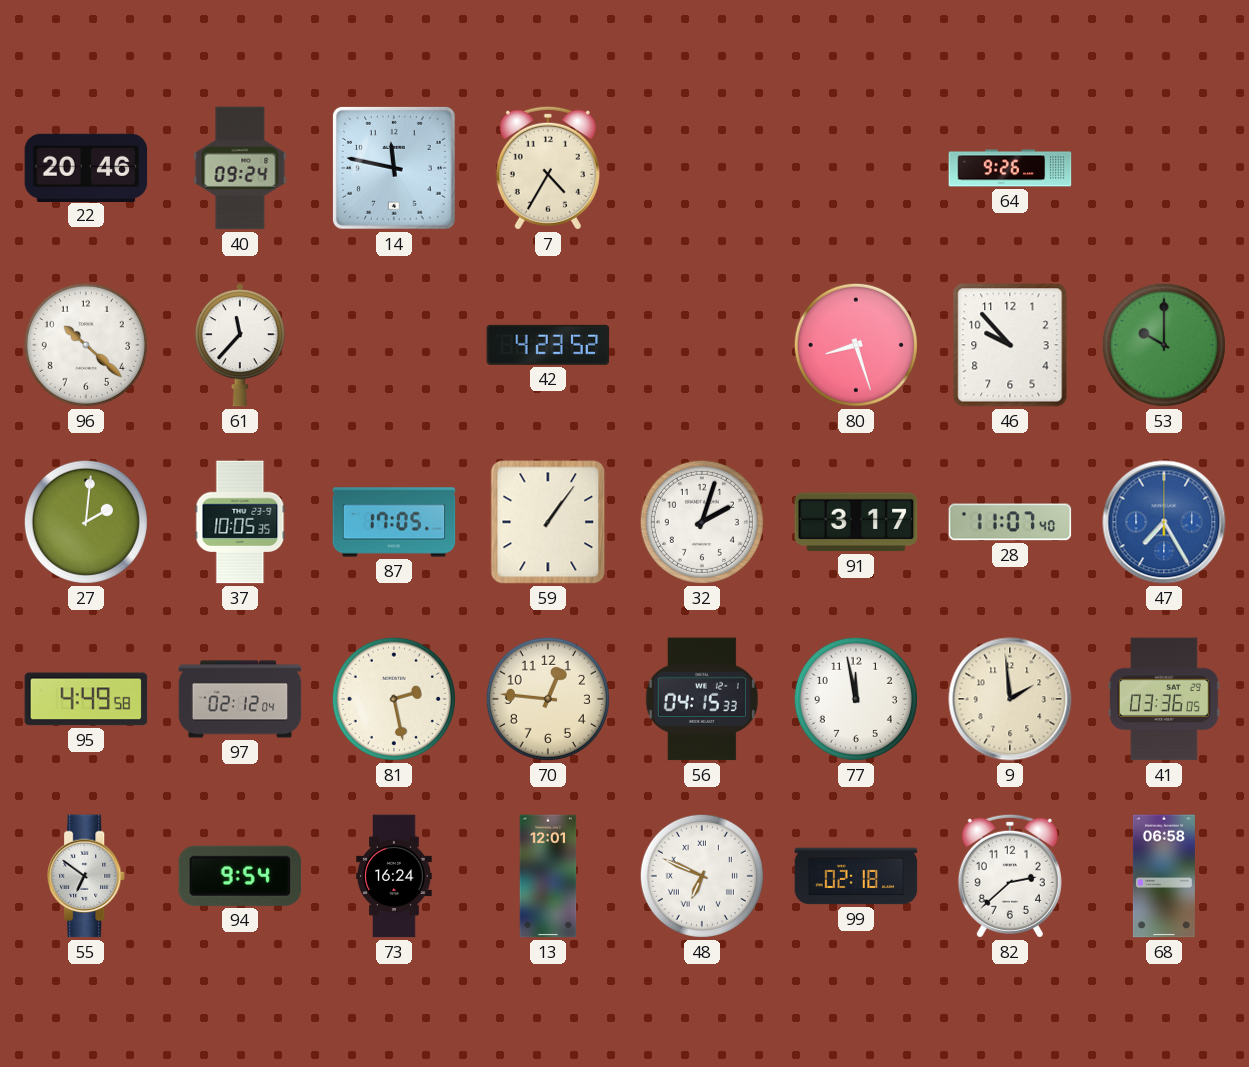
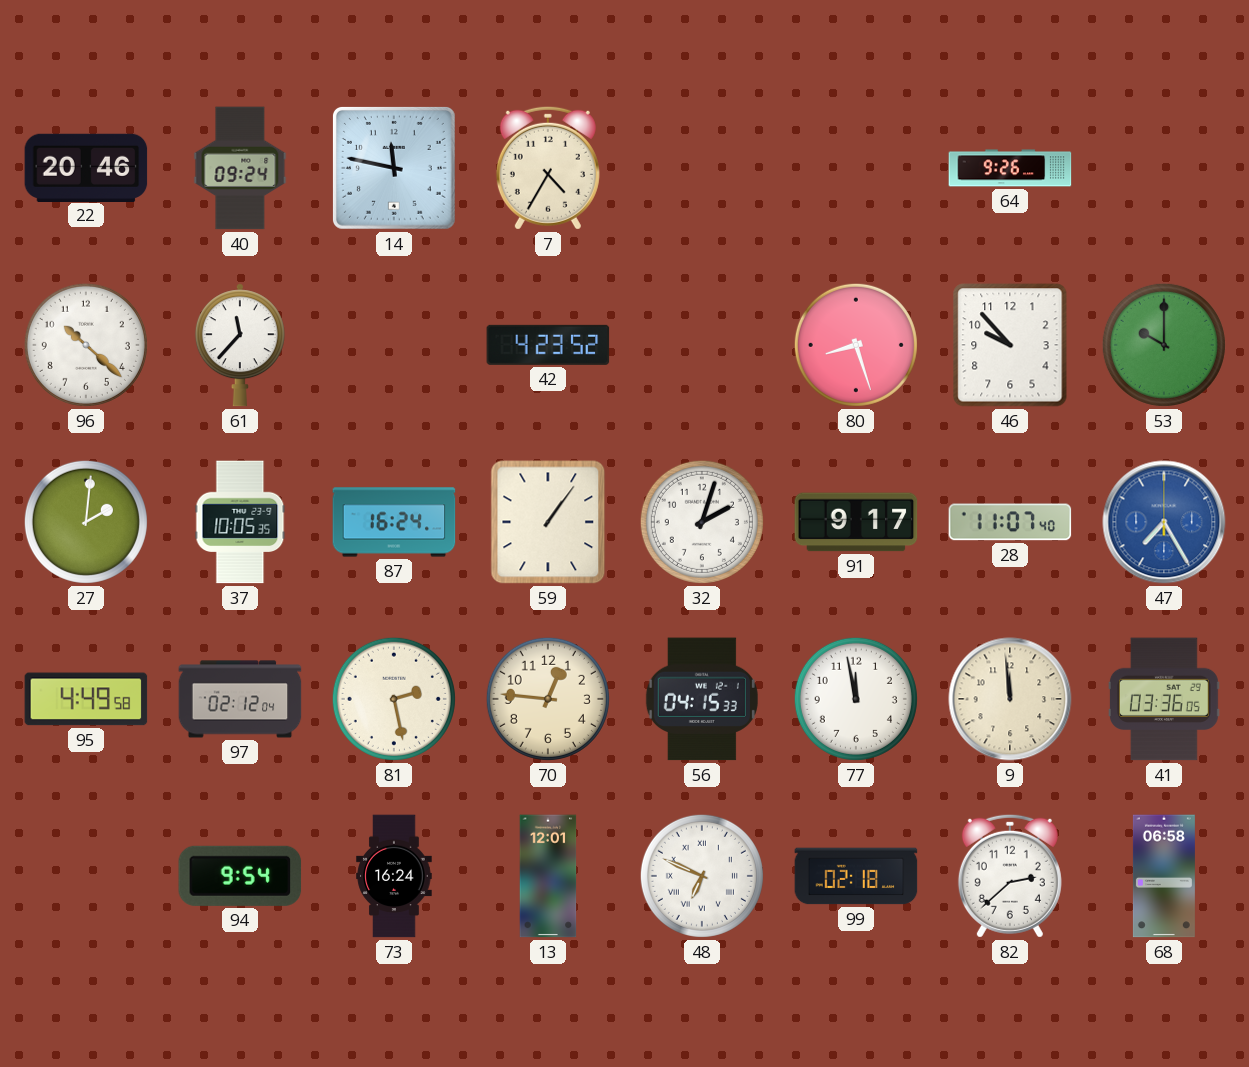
87: 17:05 -> 16:24 (394, 522)
91: 3:17 -> 9:17 (856, 522)
9: 1:59 -> 11:59 (1010, 699)
55: 6:51 -> none (87, 876)
